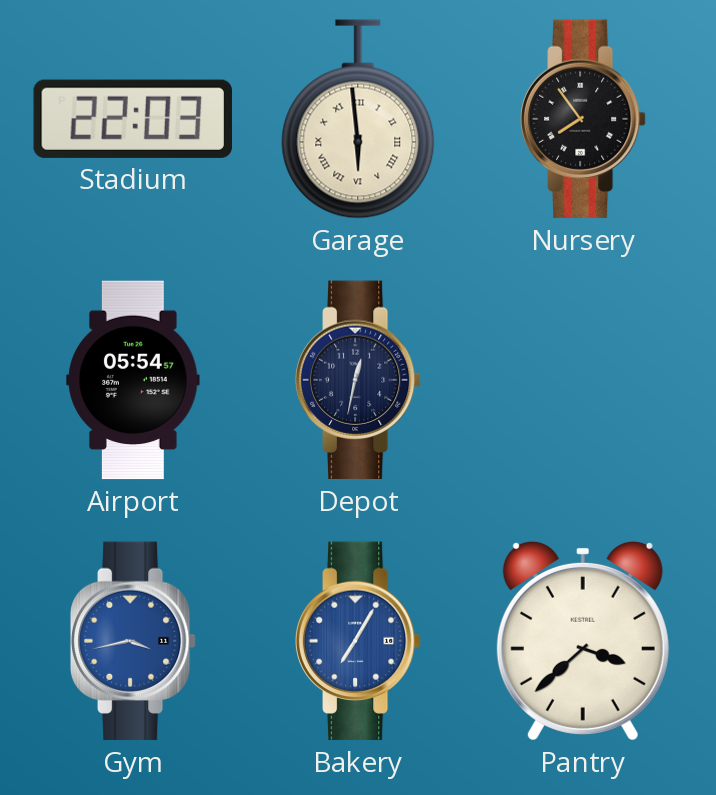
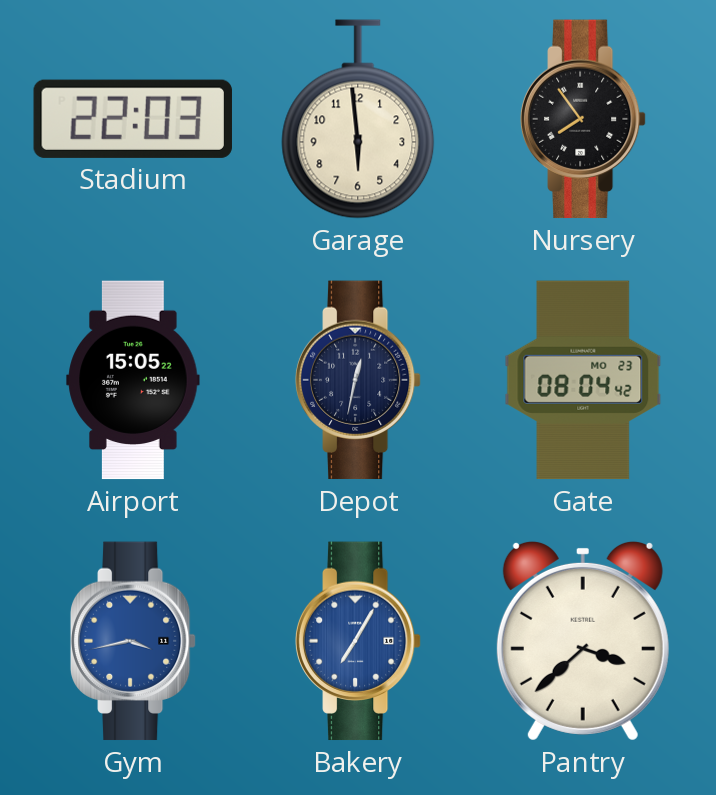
Garage numerals: Roman -> Arabic (358, 119)
Airport: 05:54 -> 15:05 (133, 380)
Gate: none -> 08:04 (583, 380)
